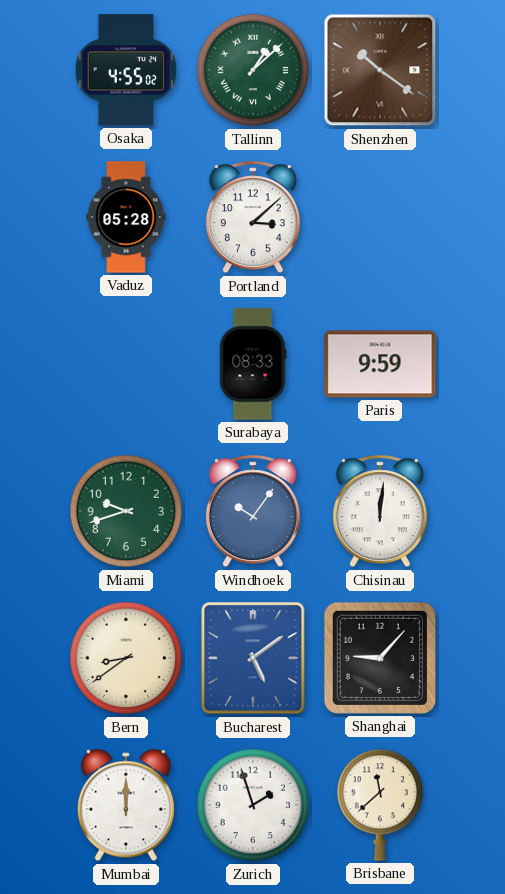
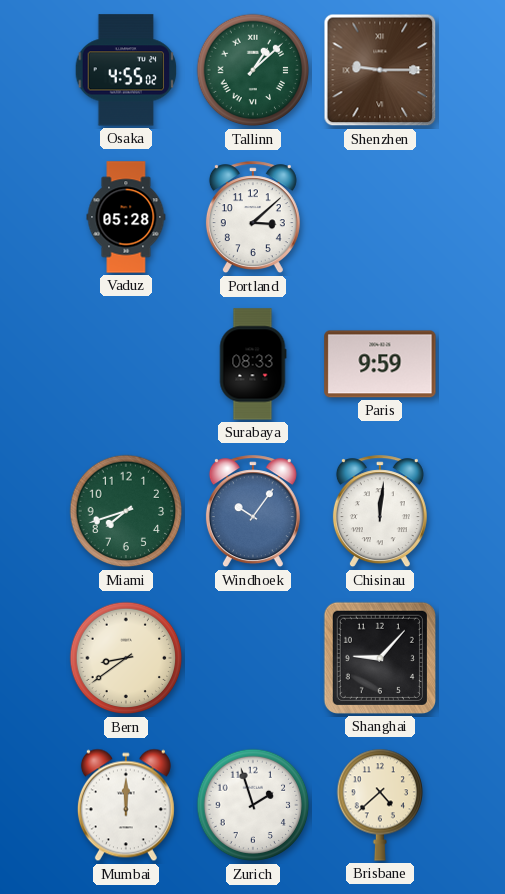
Shenzhen: 10:21 -> 9:15 (380, 70)
Miami: 9:42 -> 7:42 (126, 511)
Bucharest: 5:09 -> none (253, 658)
Brisbane: 11:38 -> 4:38 (380, 805)
